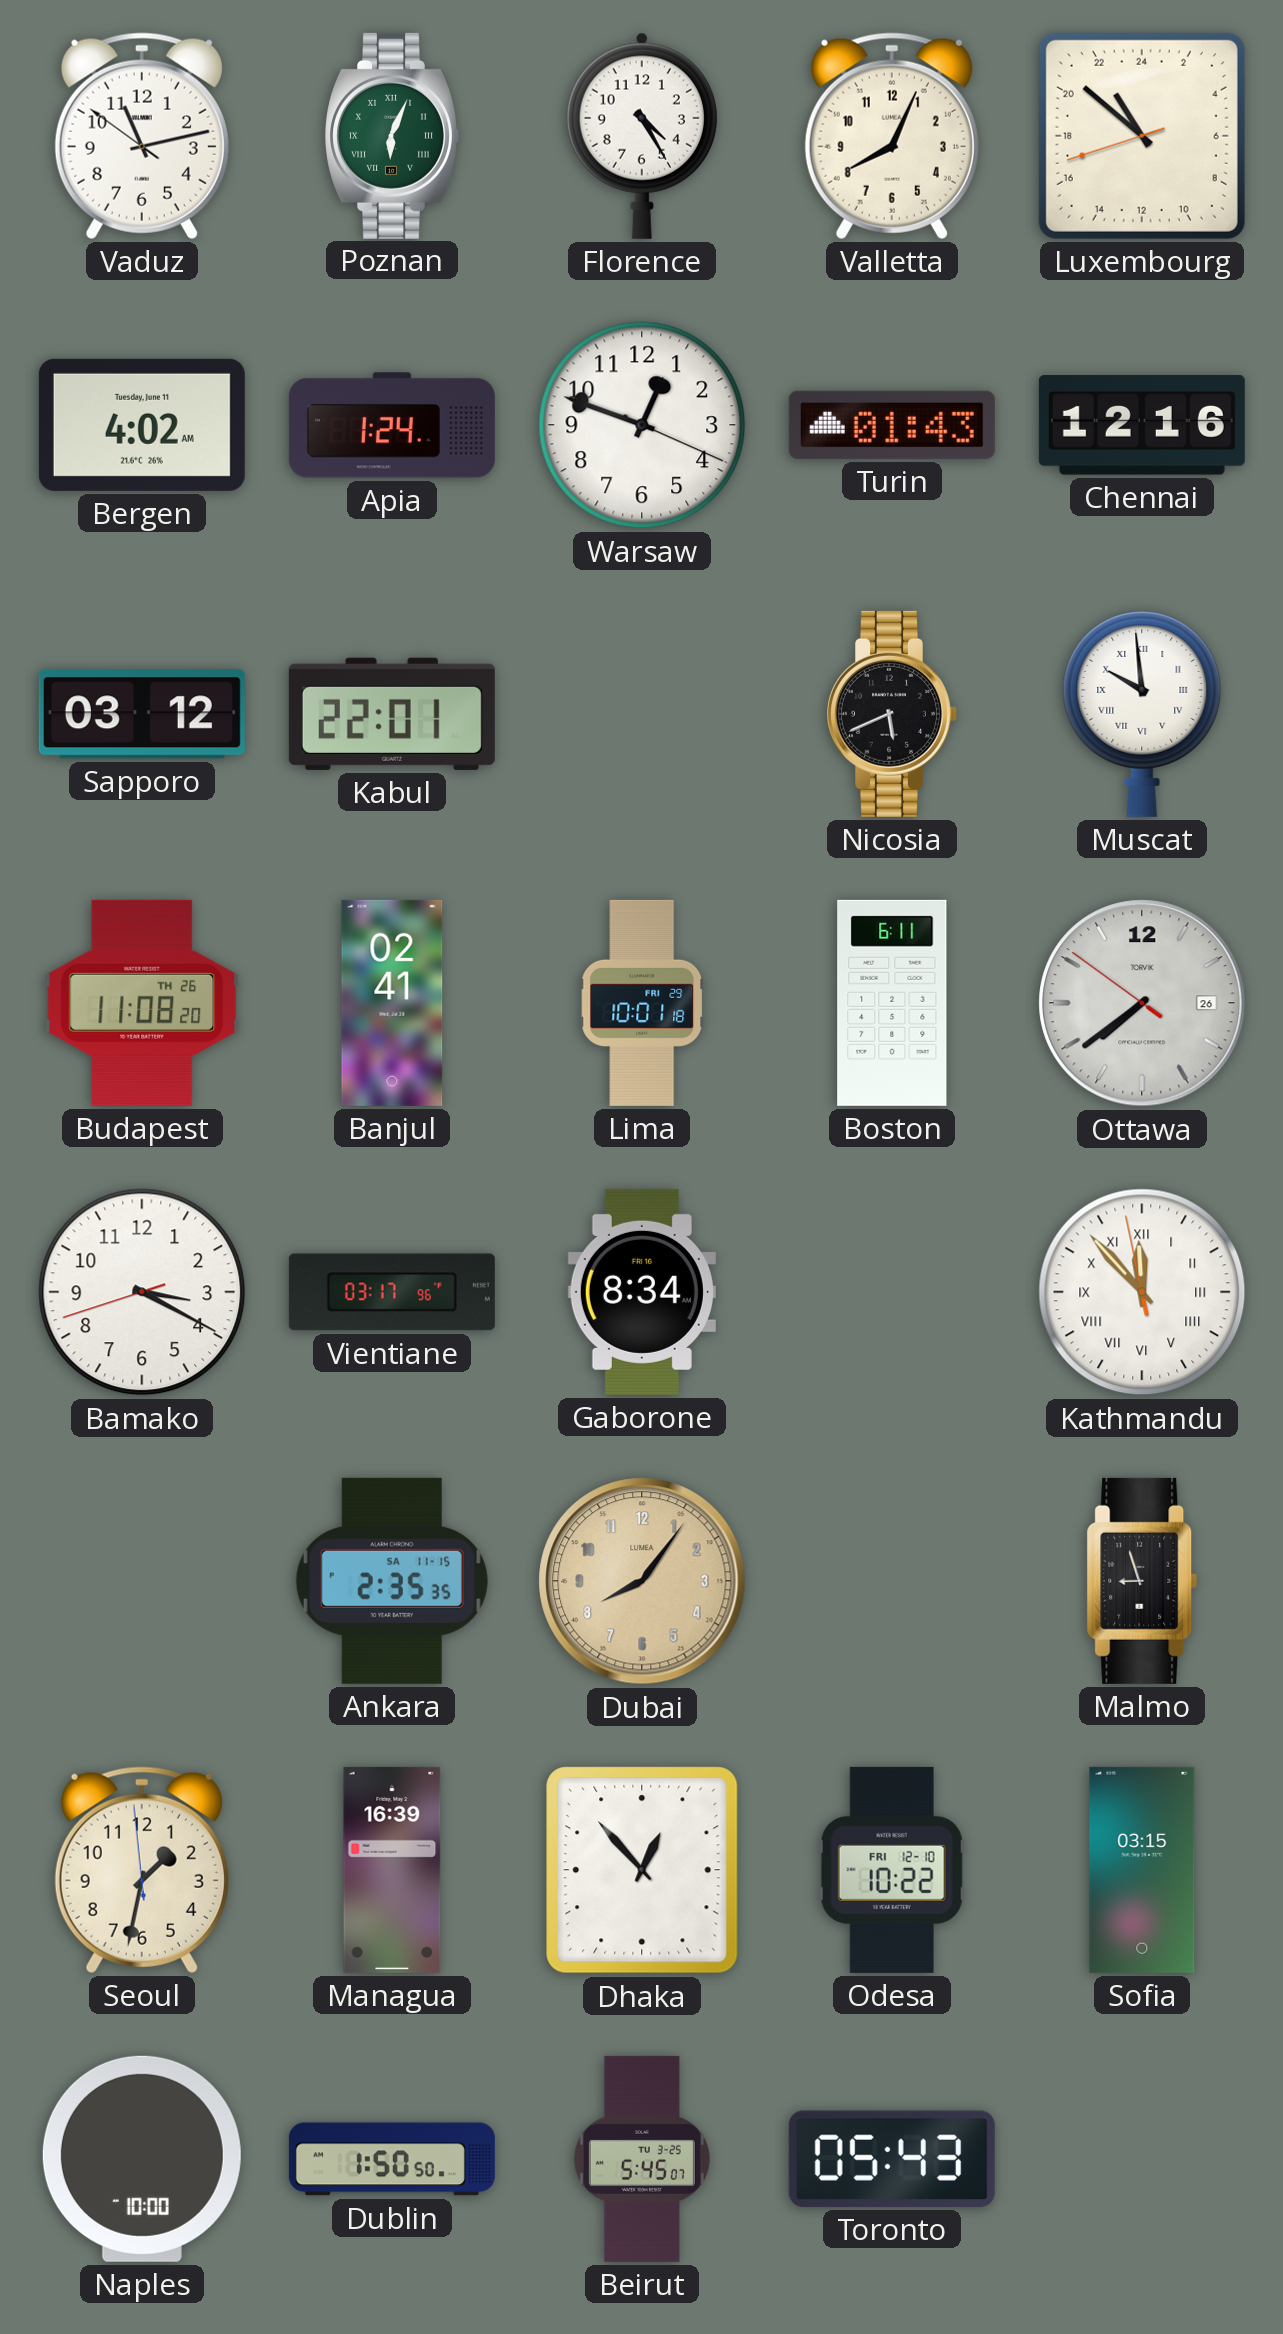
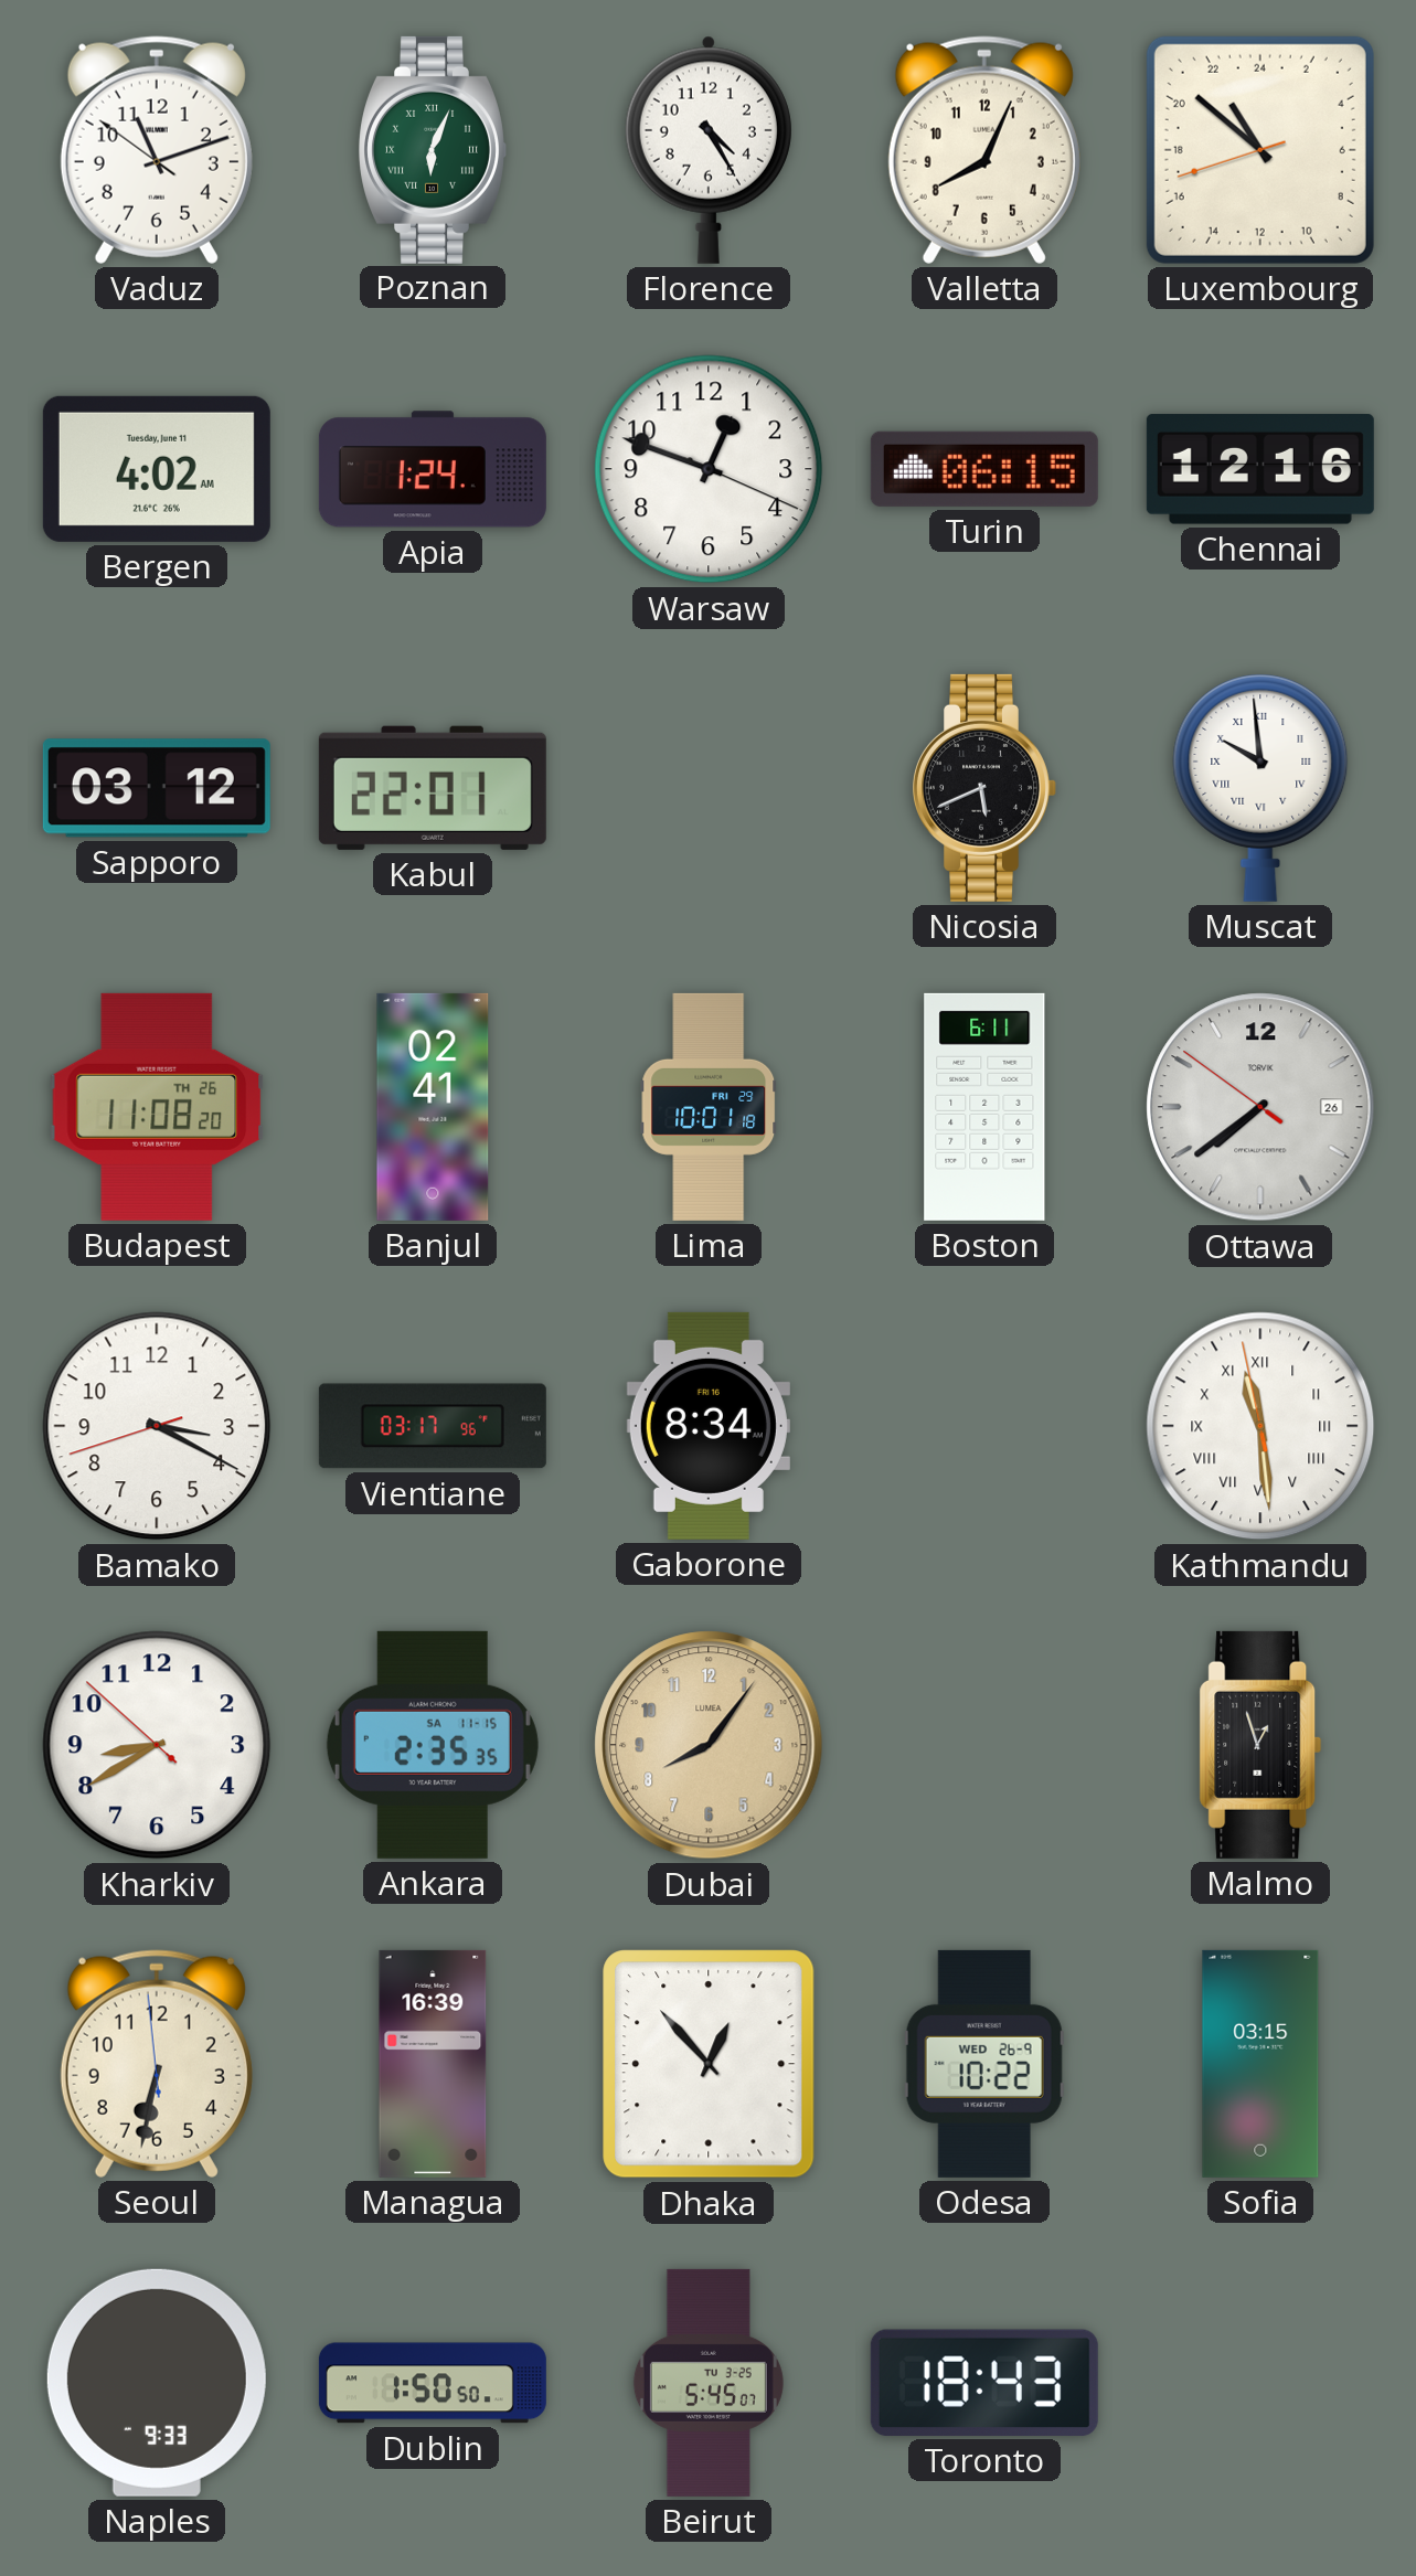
Vaduz: 11:12 -> 11:11 (157, 150)
Turin: 01:43 -> 06:15 (984, 469)
Kathmandu: 11:52 -> 11:28 (1260, 1426)
Kharkiv: none -> 8:39 (157, 1745)
Malmo: 8:57 -> 12:57 (1260, 1745)
Seoul: 1:31 -> 6:31 (157, 2064)
Odesa date: FRI 12-10 -> WED 26-9 (984, 2064)
Naples: 10:00 -> 9:33 (157, 2383)
Toronto: 05:43 -> 18:43 (984, 2383)
